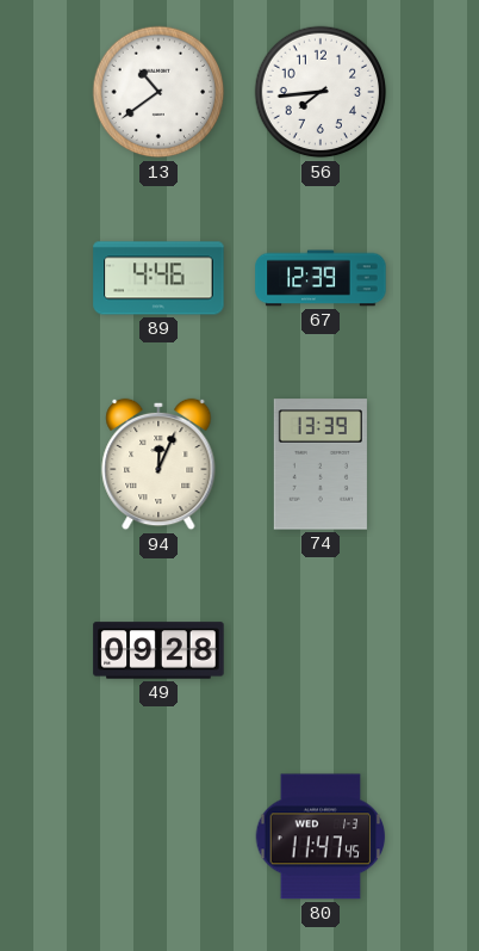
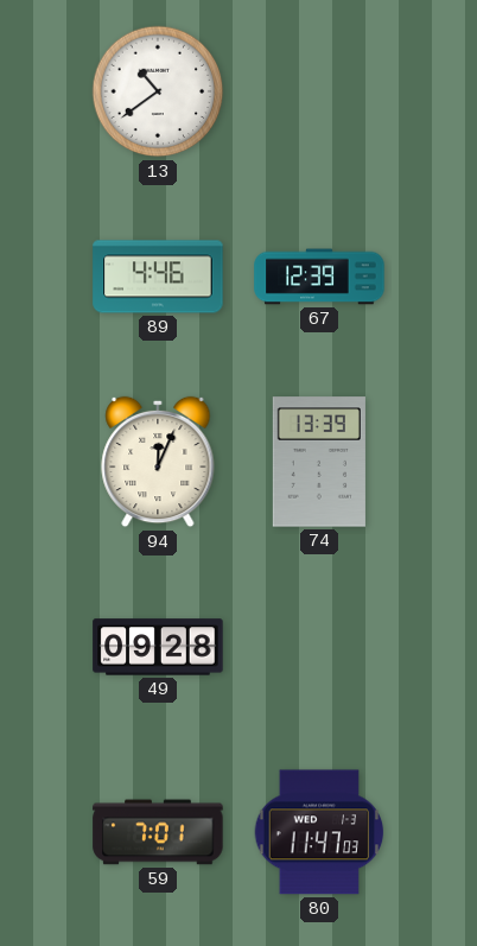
56: 7:44 -> none (321, 92)
59: none -> 7:01 (158, 832)
80: 11:47:45 -> 11:47:03 (319, 832)
